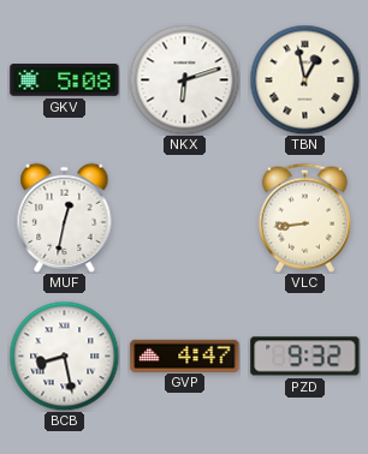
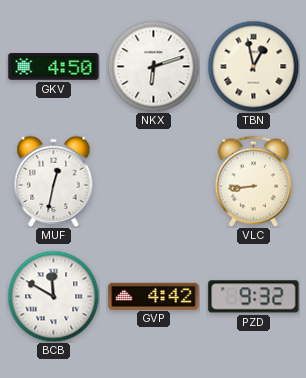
GKV: 5:08 -> 4:50 (54, 67)
BCB: 8:28 -> 11:50 (53, 296)
GVP: 4:47 -> 4:42 (154, 296)
